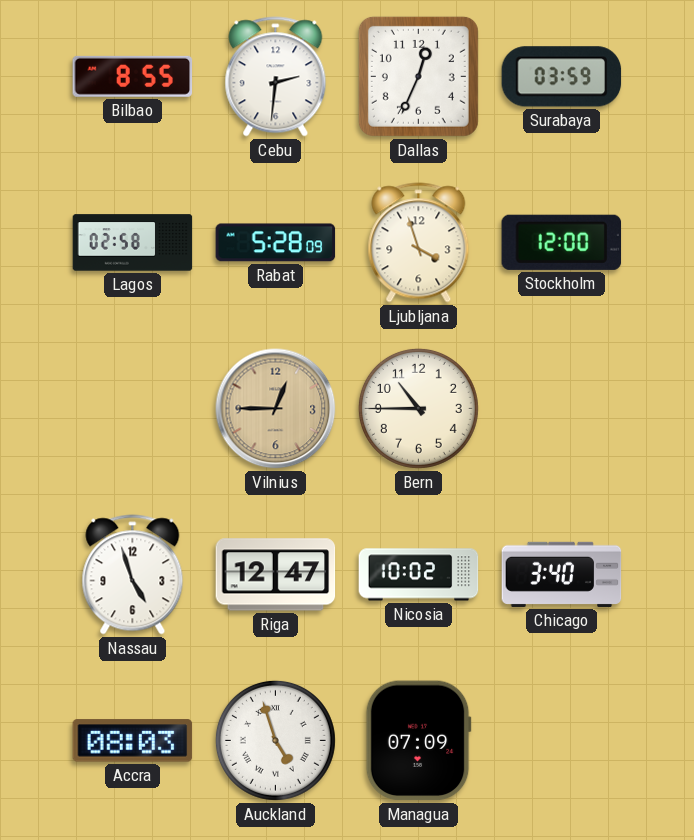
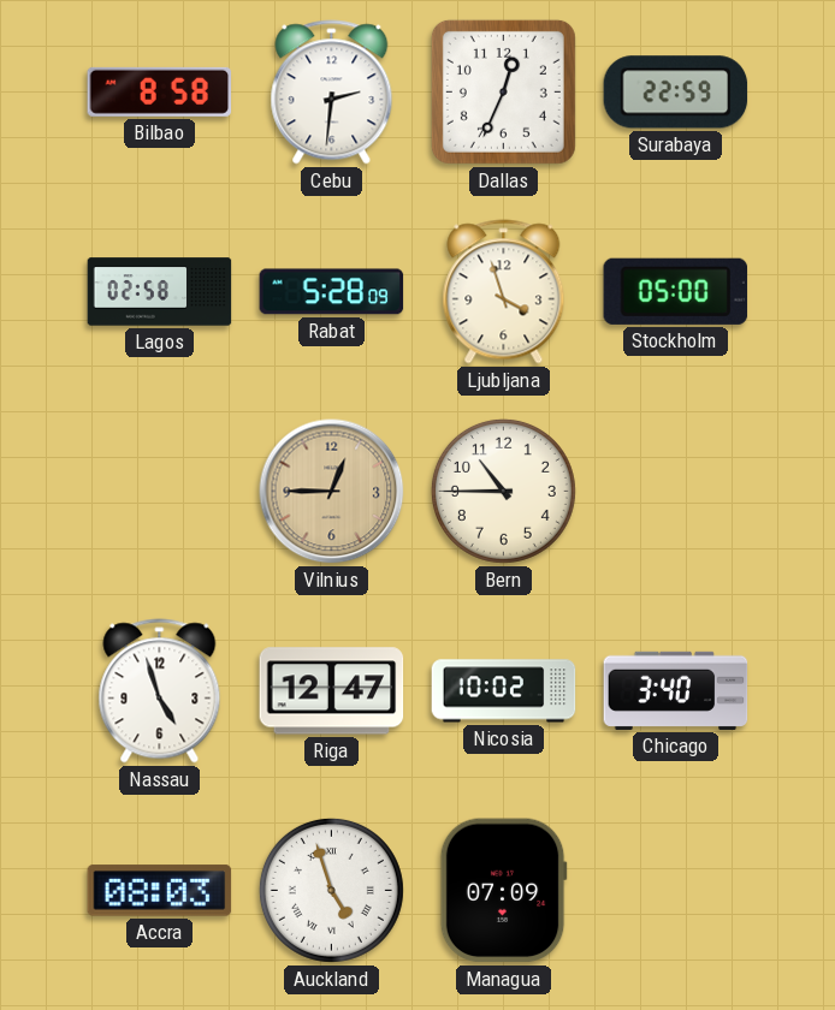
Bilbao: 8:55 -> 8:58 (160, 91)
Surabaya: 03:59 -> 22:59 (676, 93)
Stockholm: 12:00 -> 05:00 (676, 291)
